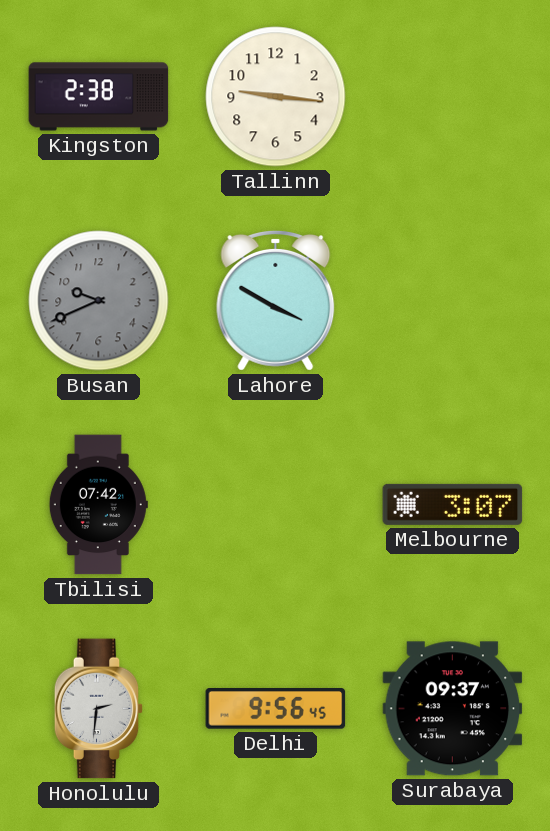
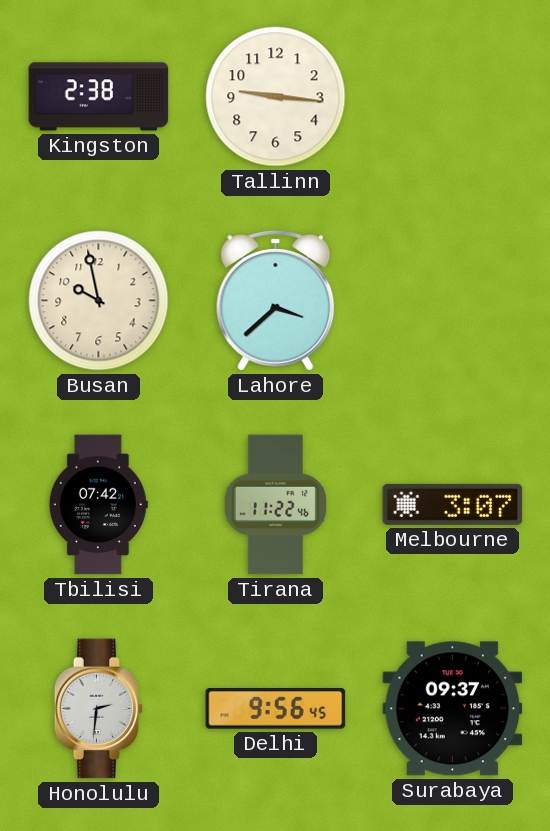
Busan: 9:41 -> 9:58 (99, 301)
Busan dial: grey -> cream (99, 301)
Lahore: 3:50 -> 3:38 (276, 301)
Tirana: none -> 11:22 (275, 505)
